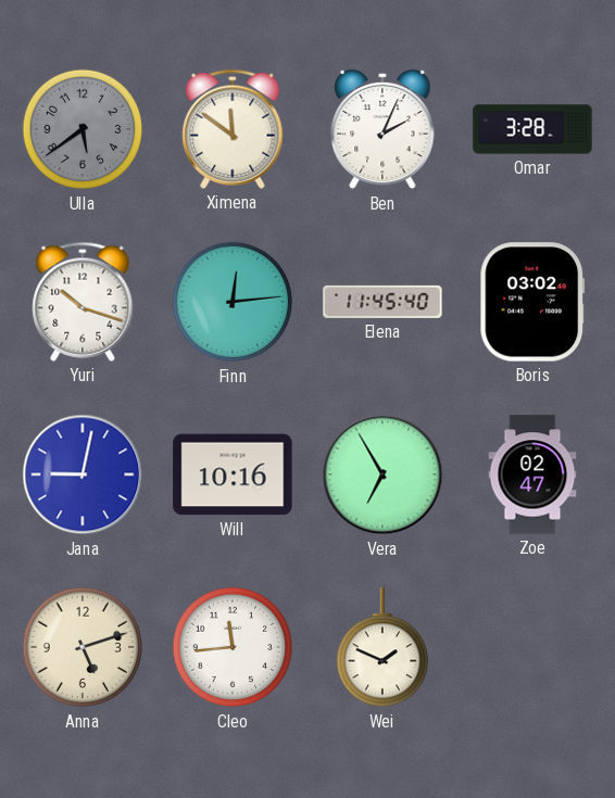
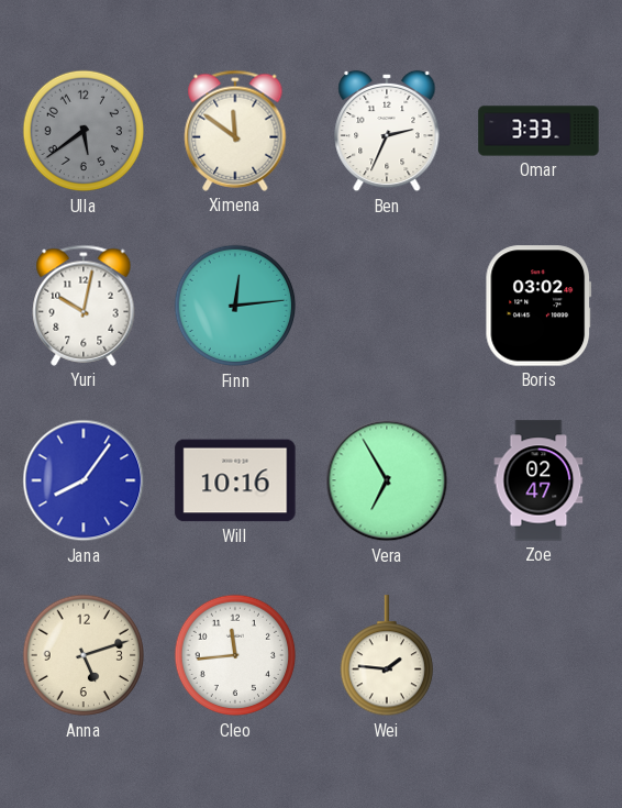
Ben: 2:04 -> 2:34 (387, 131)
Omar: 3:28 -> 3:33 (538, 131)
Yuri: 10:18 -> 10:02 (84, 306)
Elena: 11:45 -> none (382, 302)
Jana: 9:02 -> 8:06 (84, 480)
Wei: 1:49 -> 1:46 (386, 656)
